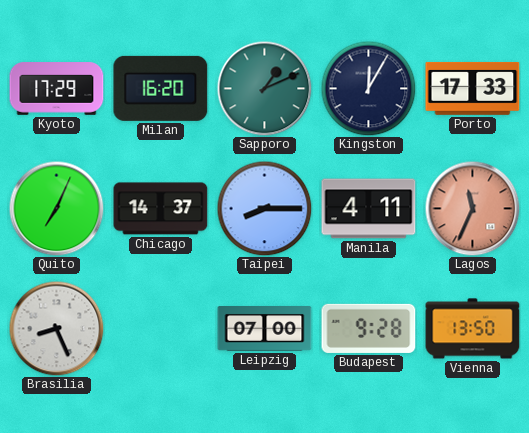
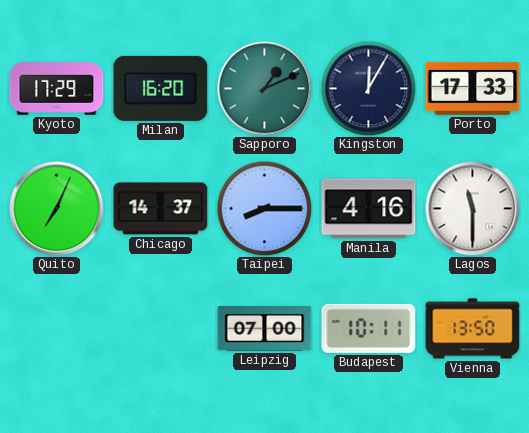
Manila: 4:11 -> 4:16 (369, 209)
Lagos: 11:34 -> 11:30 (472, 208)
Lagos dial: salmon -> white (472, 208)
Brasilia: 8:26 -> none (56, 328)
Budapest: 9:28 -> 10:11 (369, 328)
